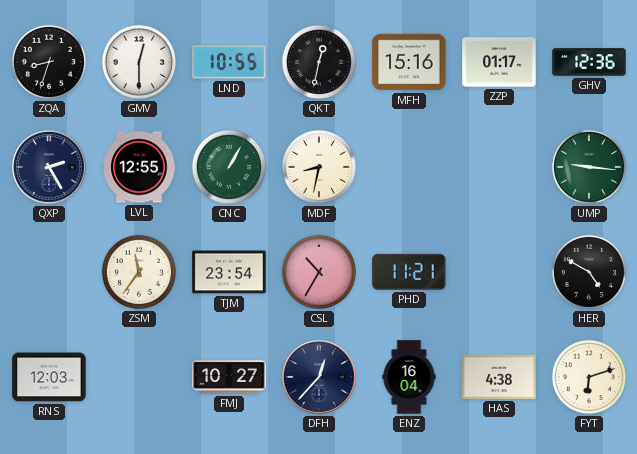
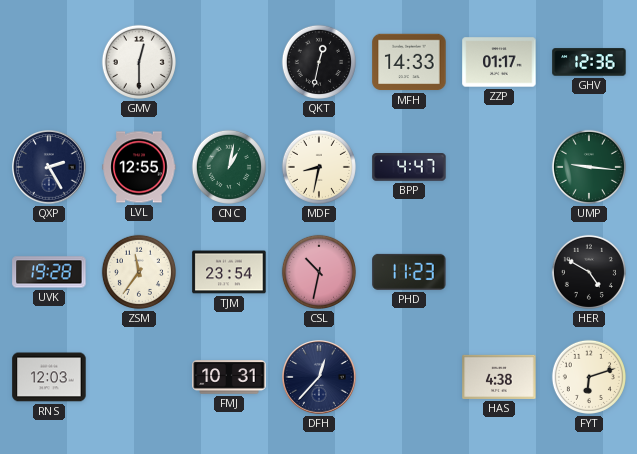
ZQA: 8:33 -> none (49, 62)
LND: 10:55 -> none (229, 62)
MFH: 15:16 -> 14:33 (409, 62)
CNC: 1:05 -> 1:02 (229, 167)
BPP: none -> 4:47 (409, 167)
UVK: none -> 19:28 (49, 272)
CSL: 10:35 -> 10:32 (319, 272)
PHD: 11:21 -> 11:23 (409, 272)
FMJ: 10:27 -> 10:31 (229, 377)
ENZ: 16:04 -> none (409, 377)
